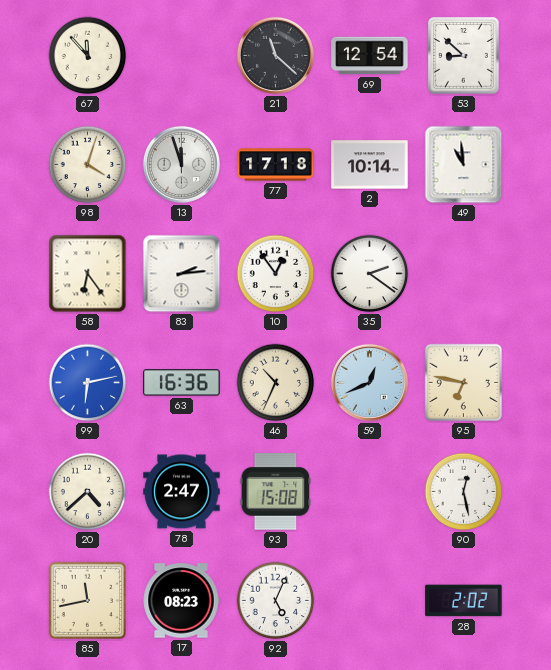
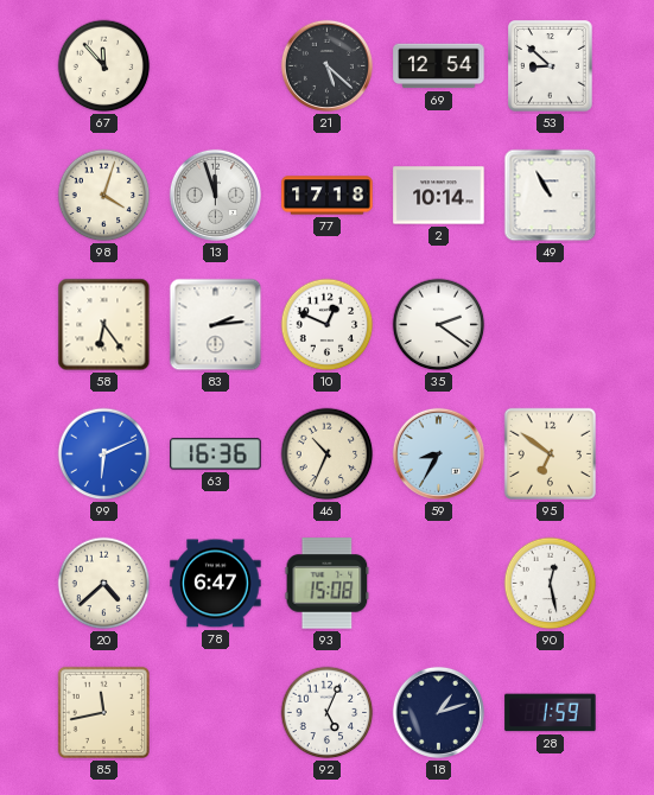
21: 11:22 -> 5:22 (326, 65)
49: 10:59 -> 10:55 (551, 196)
10: 12:54 -> 12:49 (328, 325)
99: 6:13 -> 6:11 (104, 454)
59: 12:41 -> 8:35 (438, 453)
95: 6:47 -> 6:51 (550, 453)
78: 2:47 -> 6:47 (216, 584)
17: 08:23 -> none (181, 601)
18: none -> 1:12 (438, 712)
28: 2:02 -> 1:59 (551, 713)
